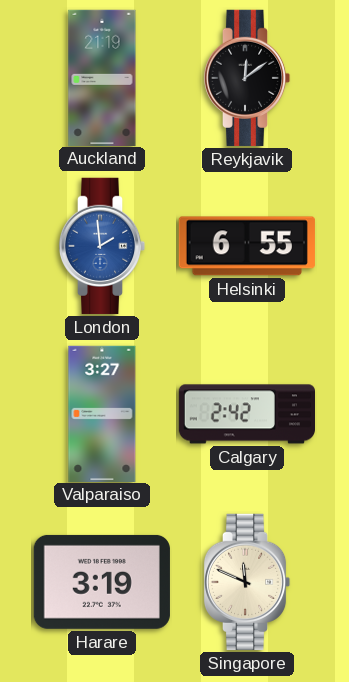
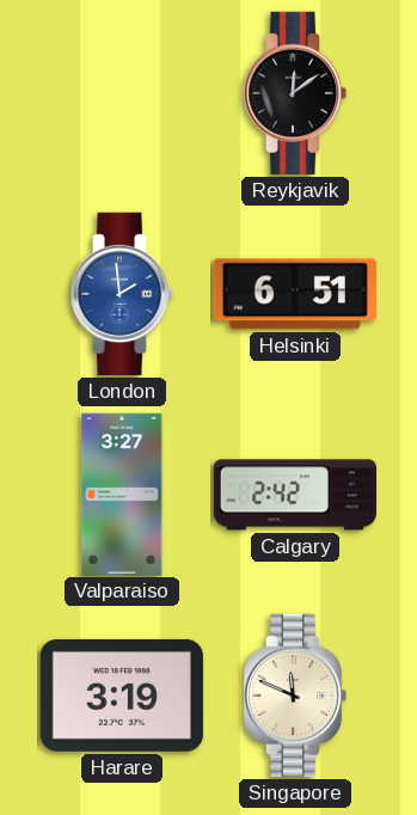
Auckland: 21:19 -> none (102, 77)
Helsinki: 6:55 -> 6:51 (295, 294)
